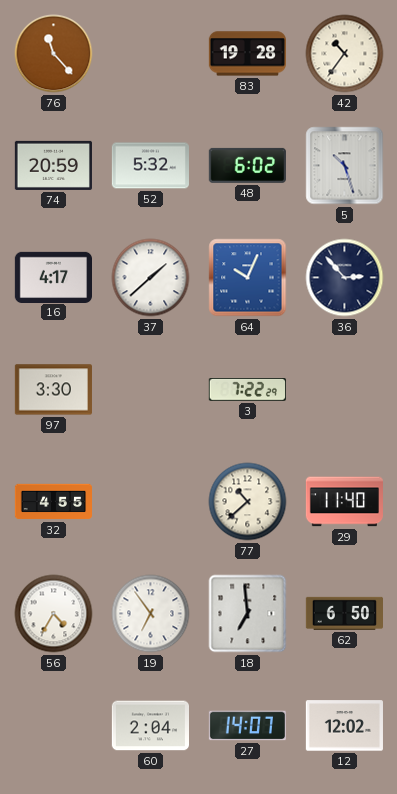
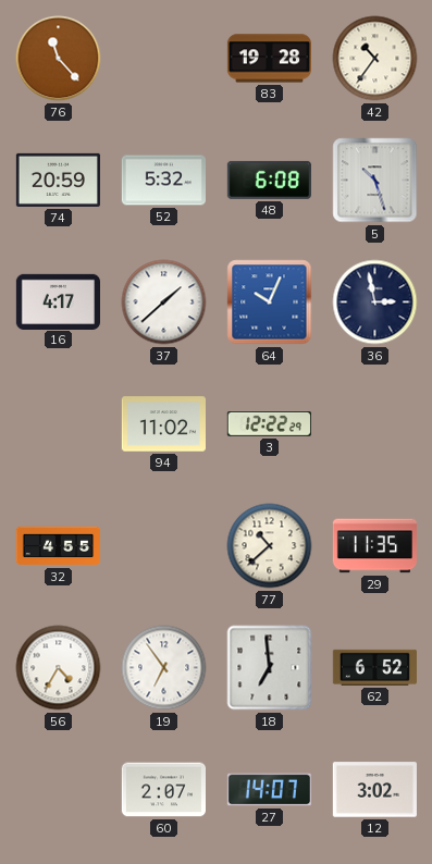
48: 6:02 -> 6:08 (269, 180)
36: 2:53 -> 2:58 (375, 303)
97: 3:30 -> none (53, 390)
94: none -> 11:02 (163, 424)
3: 7:22 -> 12:22 (269, 424)
29: 11:40 -> 11:35 (374, 546)
62: 6:50 -> 6:52 (374, 667)
60: 2:04 -> 2:07 (163, 790)
12: 12:02 -> 3:02 (374, 790)
